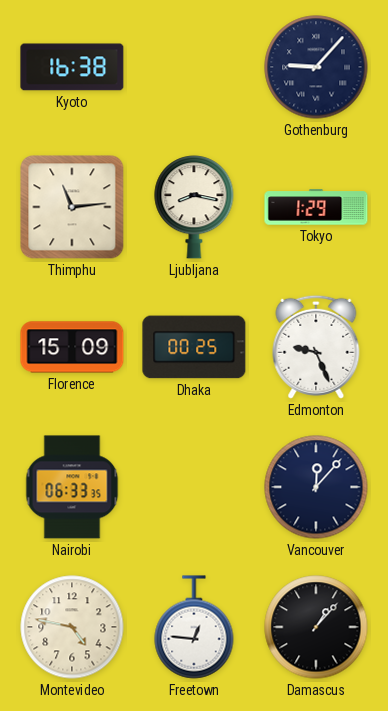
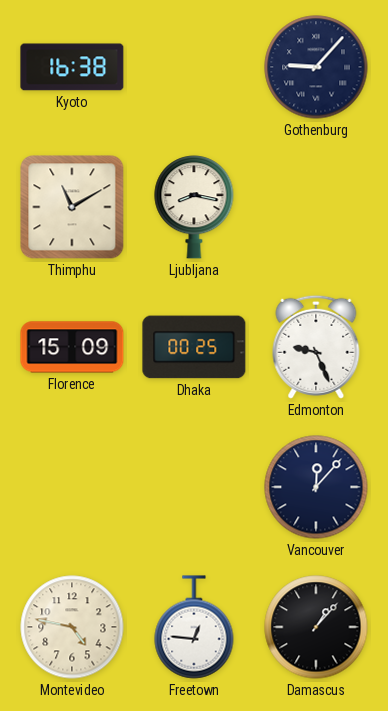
Thimphu: 11:14 -> 11:10 (72, 207)
Tokyo: 1:29 -> none (316, 207)
Nairobi: 06:33 -> none (72, 487)
